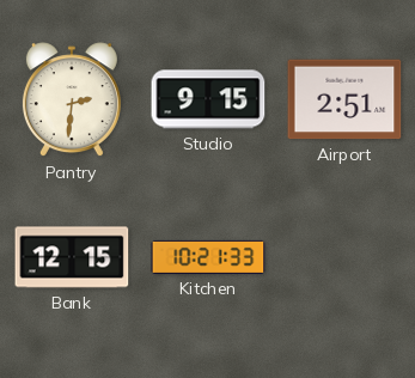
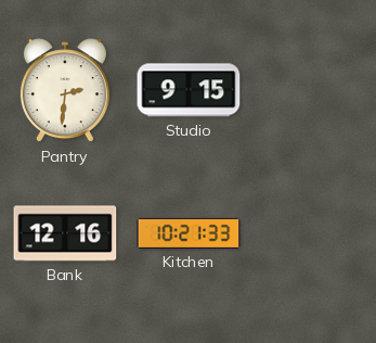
Airport: 2:51 -> none (344, 99)
Bank: 12:15 -> 12:16 (65, 233)
